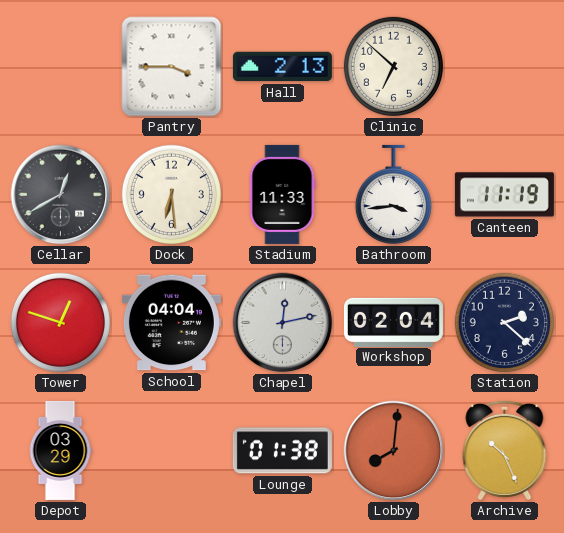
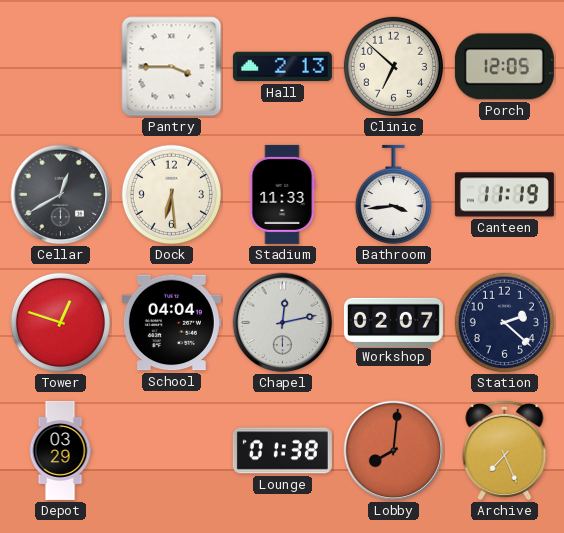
Porch: none -> 12:05 (504, 67)
Workshop: 02:04 -> 02:07 (393, 322)
Archive: 10:26 -> 7:26 (505, 450)
